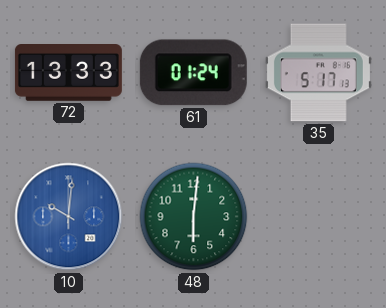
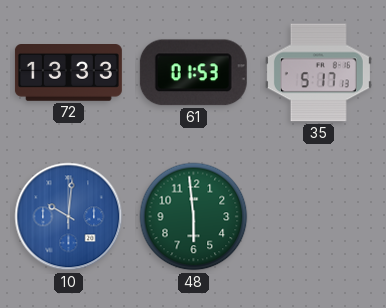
61: 01:24 -> 01:53 (193, 73)
48: 6:01 -> 5:59 (194, 217)
